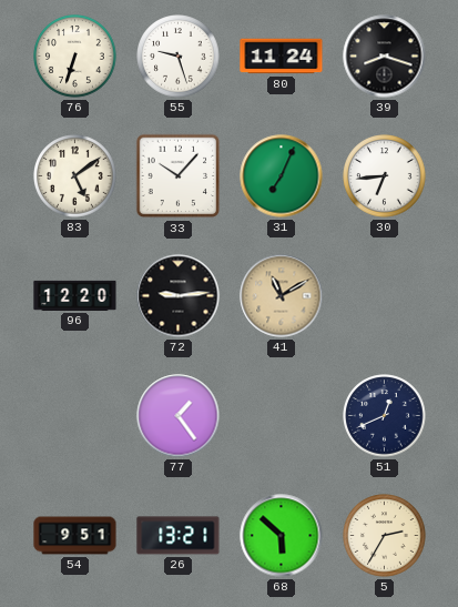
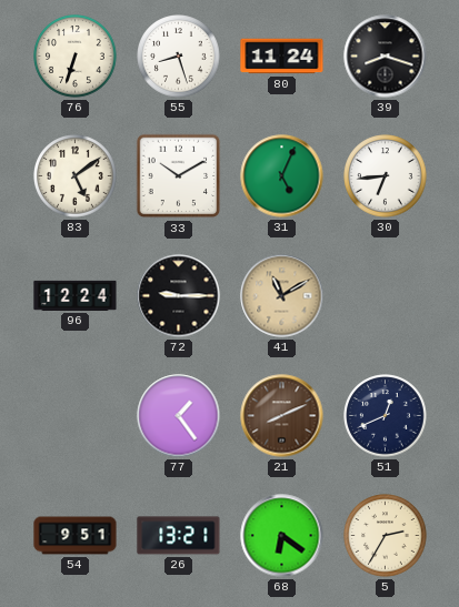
55: 9:27 -> 8:27 (179, 57)
33: 10:07 -> 10:10 (179, 176)
31: 7:04 -> 5:04 (282, 176)
96: 12:20 -> 12:24 (76, 295)
72: 9:14 -> 9:15 (179, 296)
21: none -> 8:11 (282, 416)
68: 5:52 -> 6:21 (282, 536)
